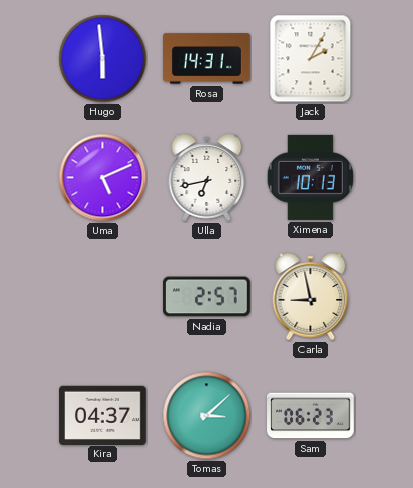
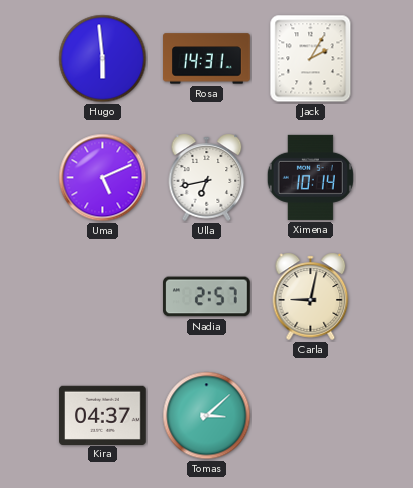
Ximena: 10:13 -> 10:14 (310, 177)
Carla: 8:58 -> 9:02 (311, 296)
Sam: 06:23 -> none (311, 416)
